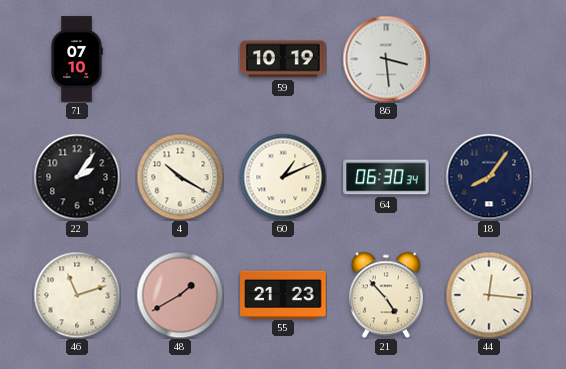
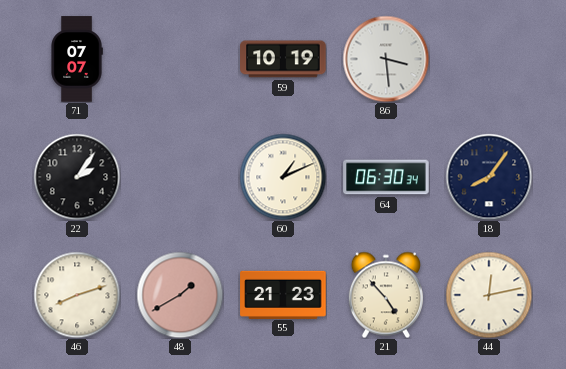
71: 07:10 -> 07:07 (77, 59)
4: 10:20 -> none (180, 177)
46: 11:12 -> 8:12 (77, 295)
44: 12:16 -> 12:13 (489, 295)
